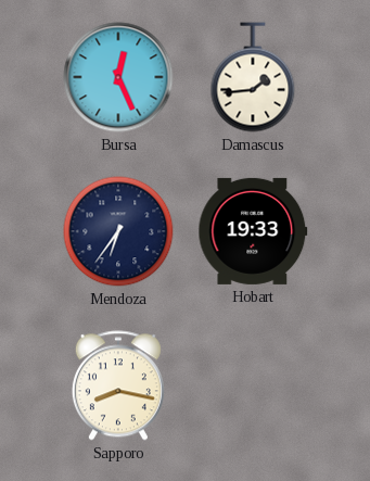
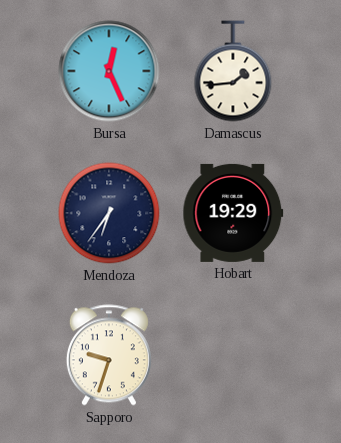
Hobart: 19:33 -> 19:29 (233, 213)
Sapporo: 8:17 -> 9:33 (109, 355)
